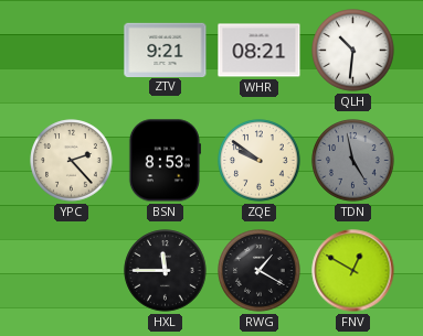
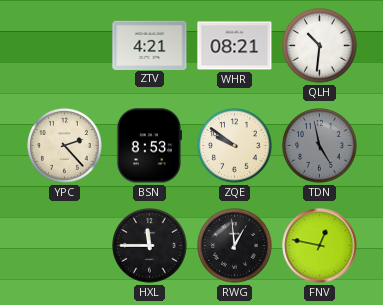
ZTV: 9:21 -> 4:21 (150, 45)
RWG: 1:20 -> 12:59 (235, 246)
FNV: 12:50 -> 12:47 (320, 246)
